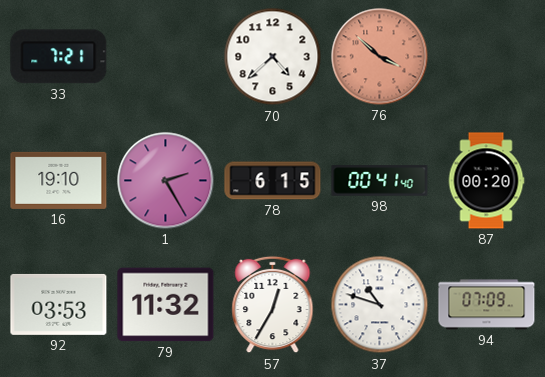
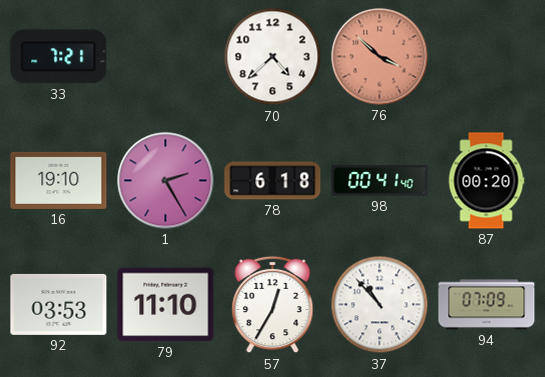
78: 6:15 -> 6:18 (273, 181)
79: 11:32 -> 11:10 (166, 305)
37: 10:48 -> 10:53 (380, 305)
